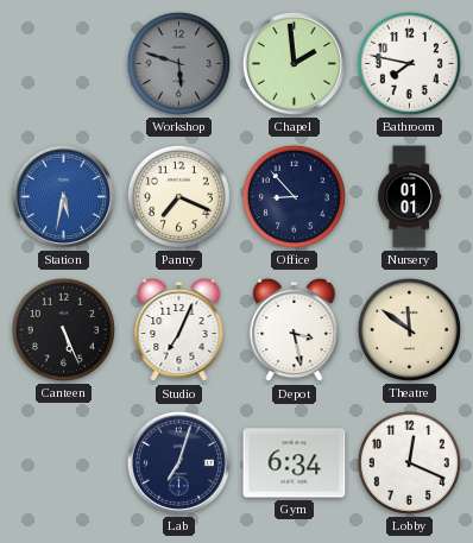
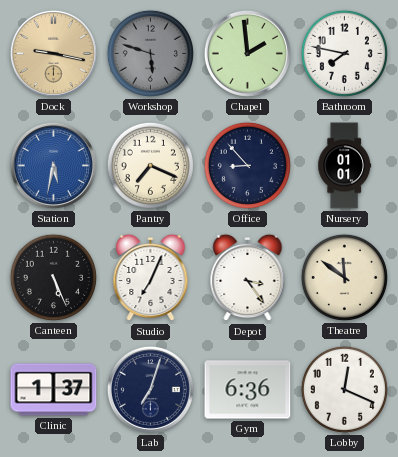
Dock: none -> 9:17 (53, 53)
Depot: 3:28 -> 3:24 (248, 278)
Clinic: none -> 1:37 (54, 390)
Gym: 6:34 -> 6:36 (248, 390)
